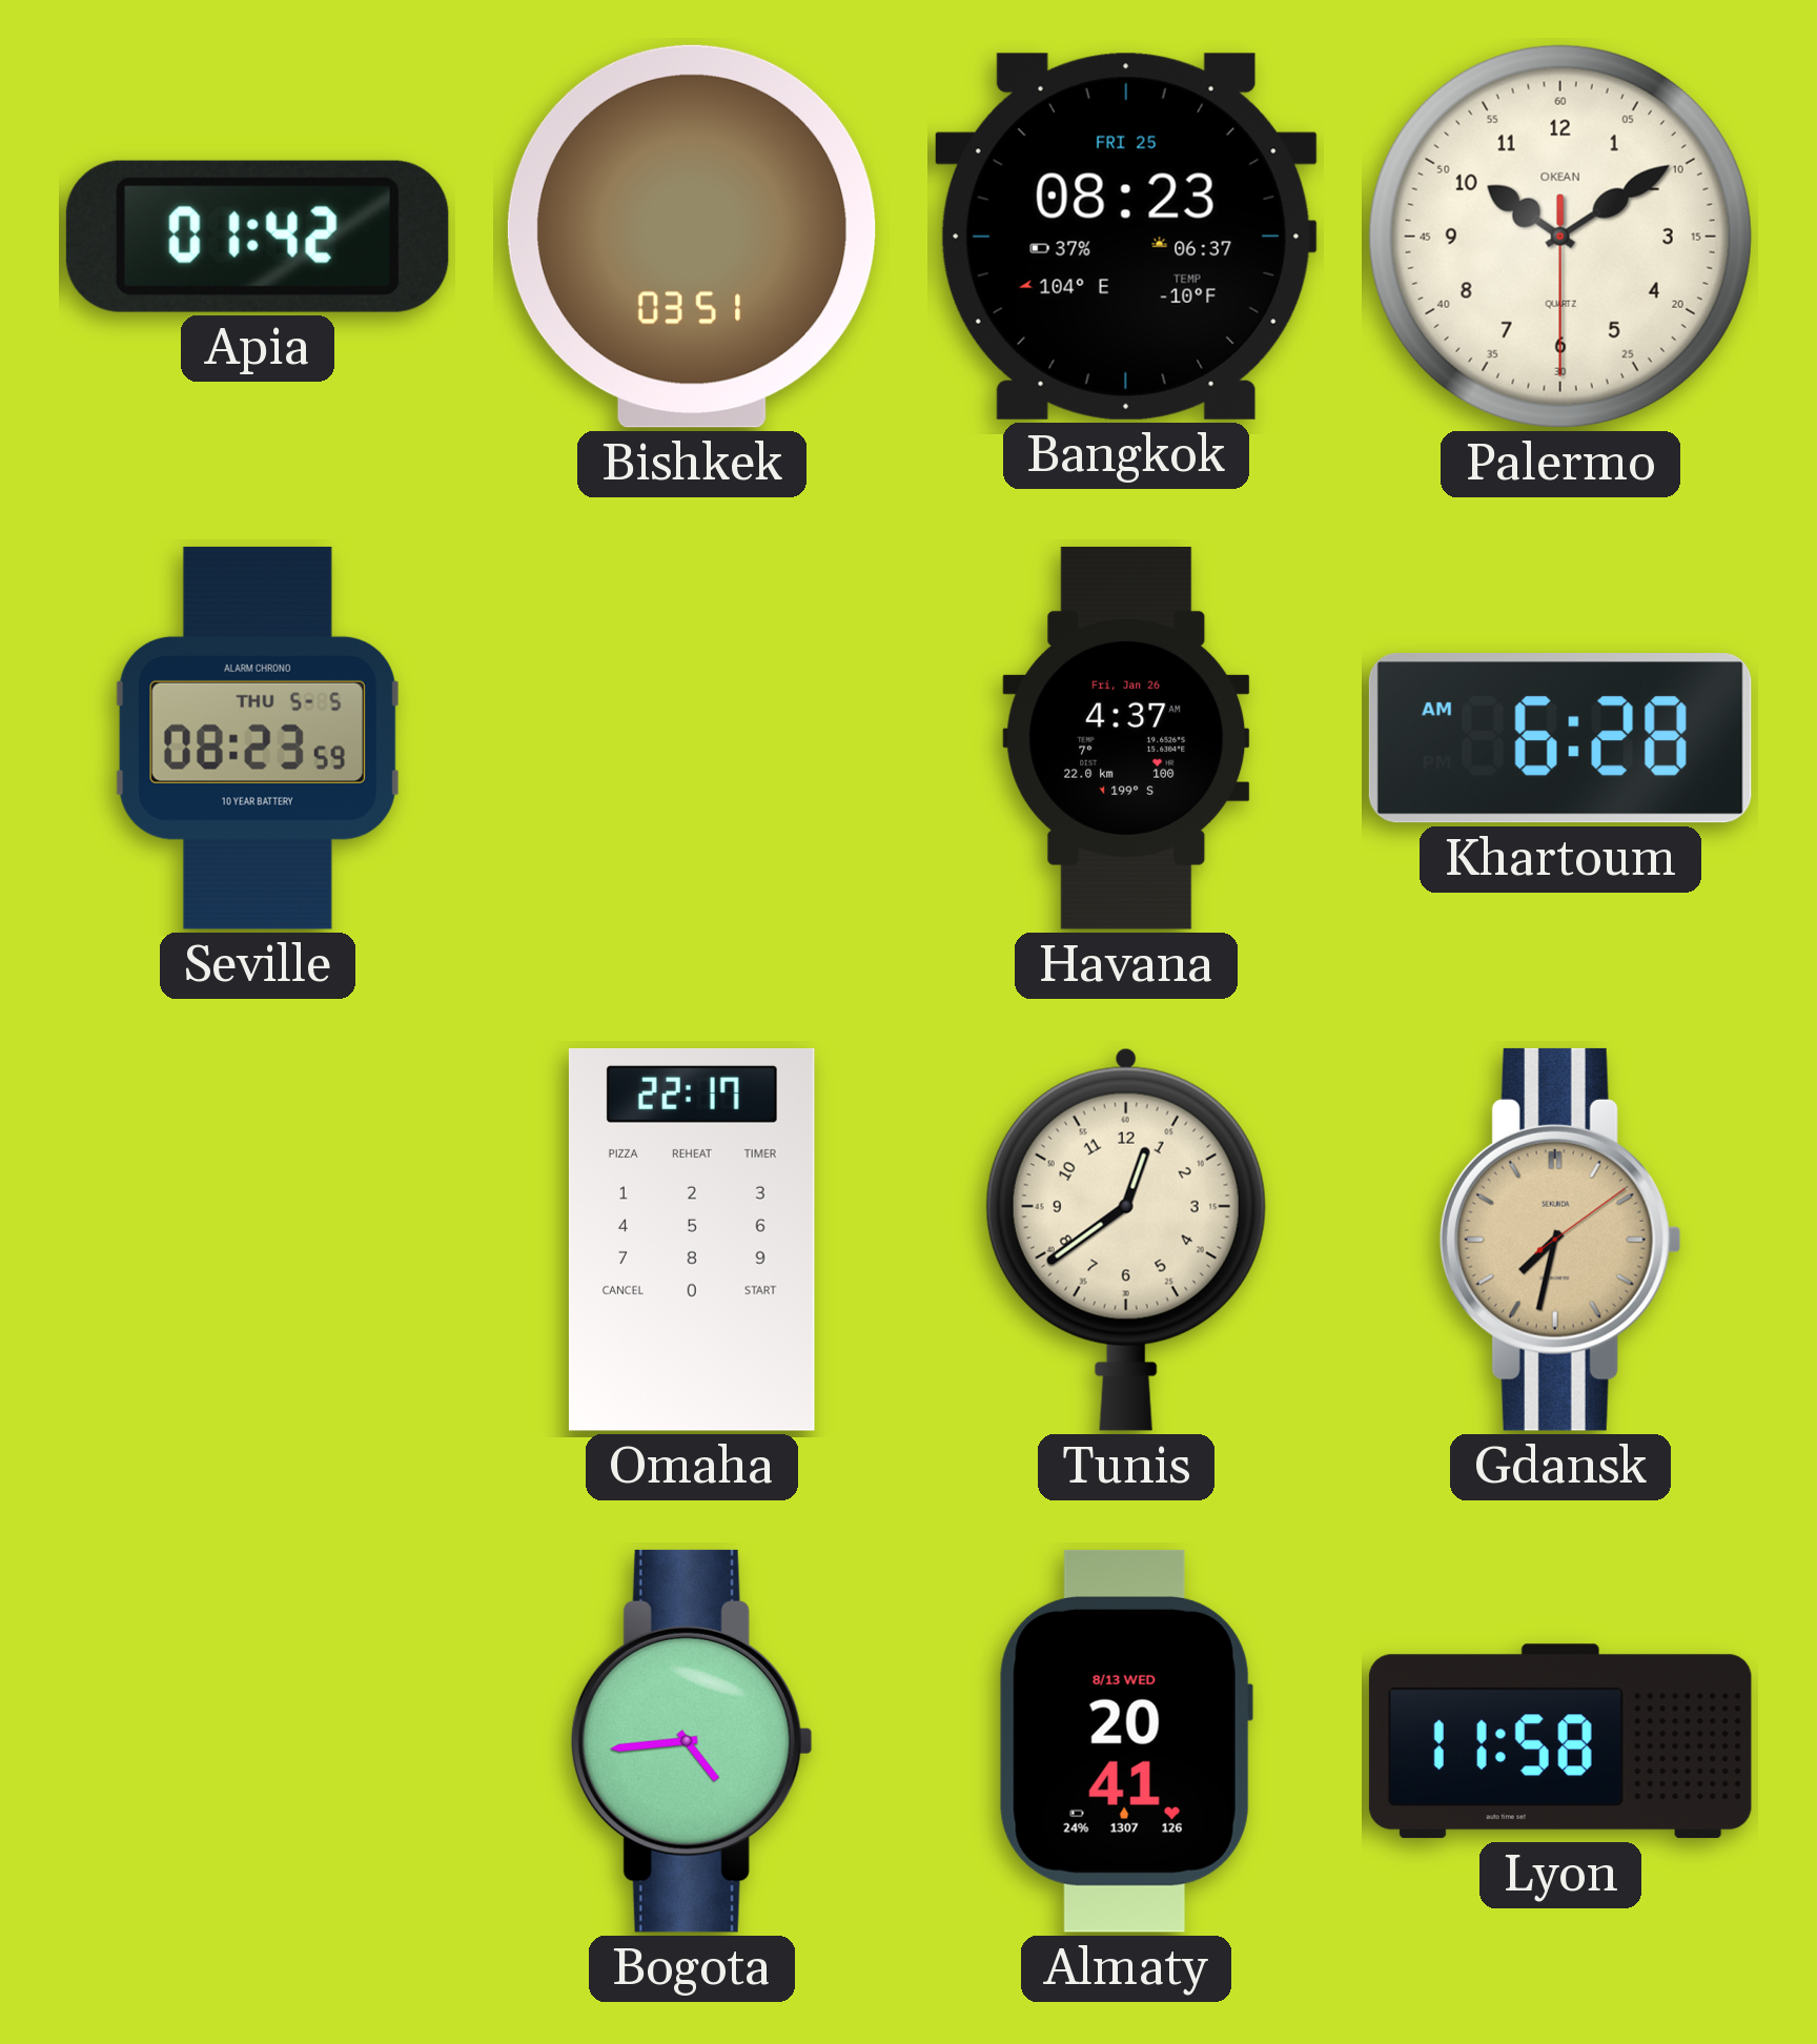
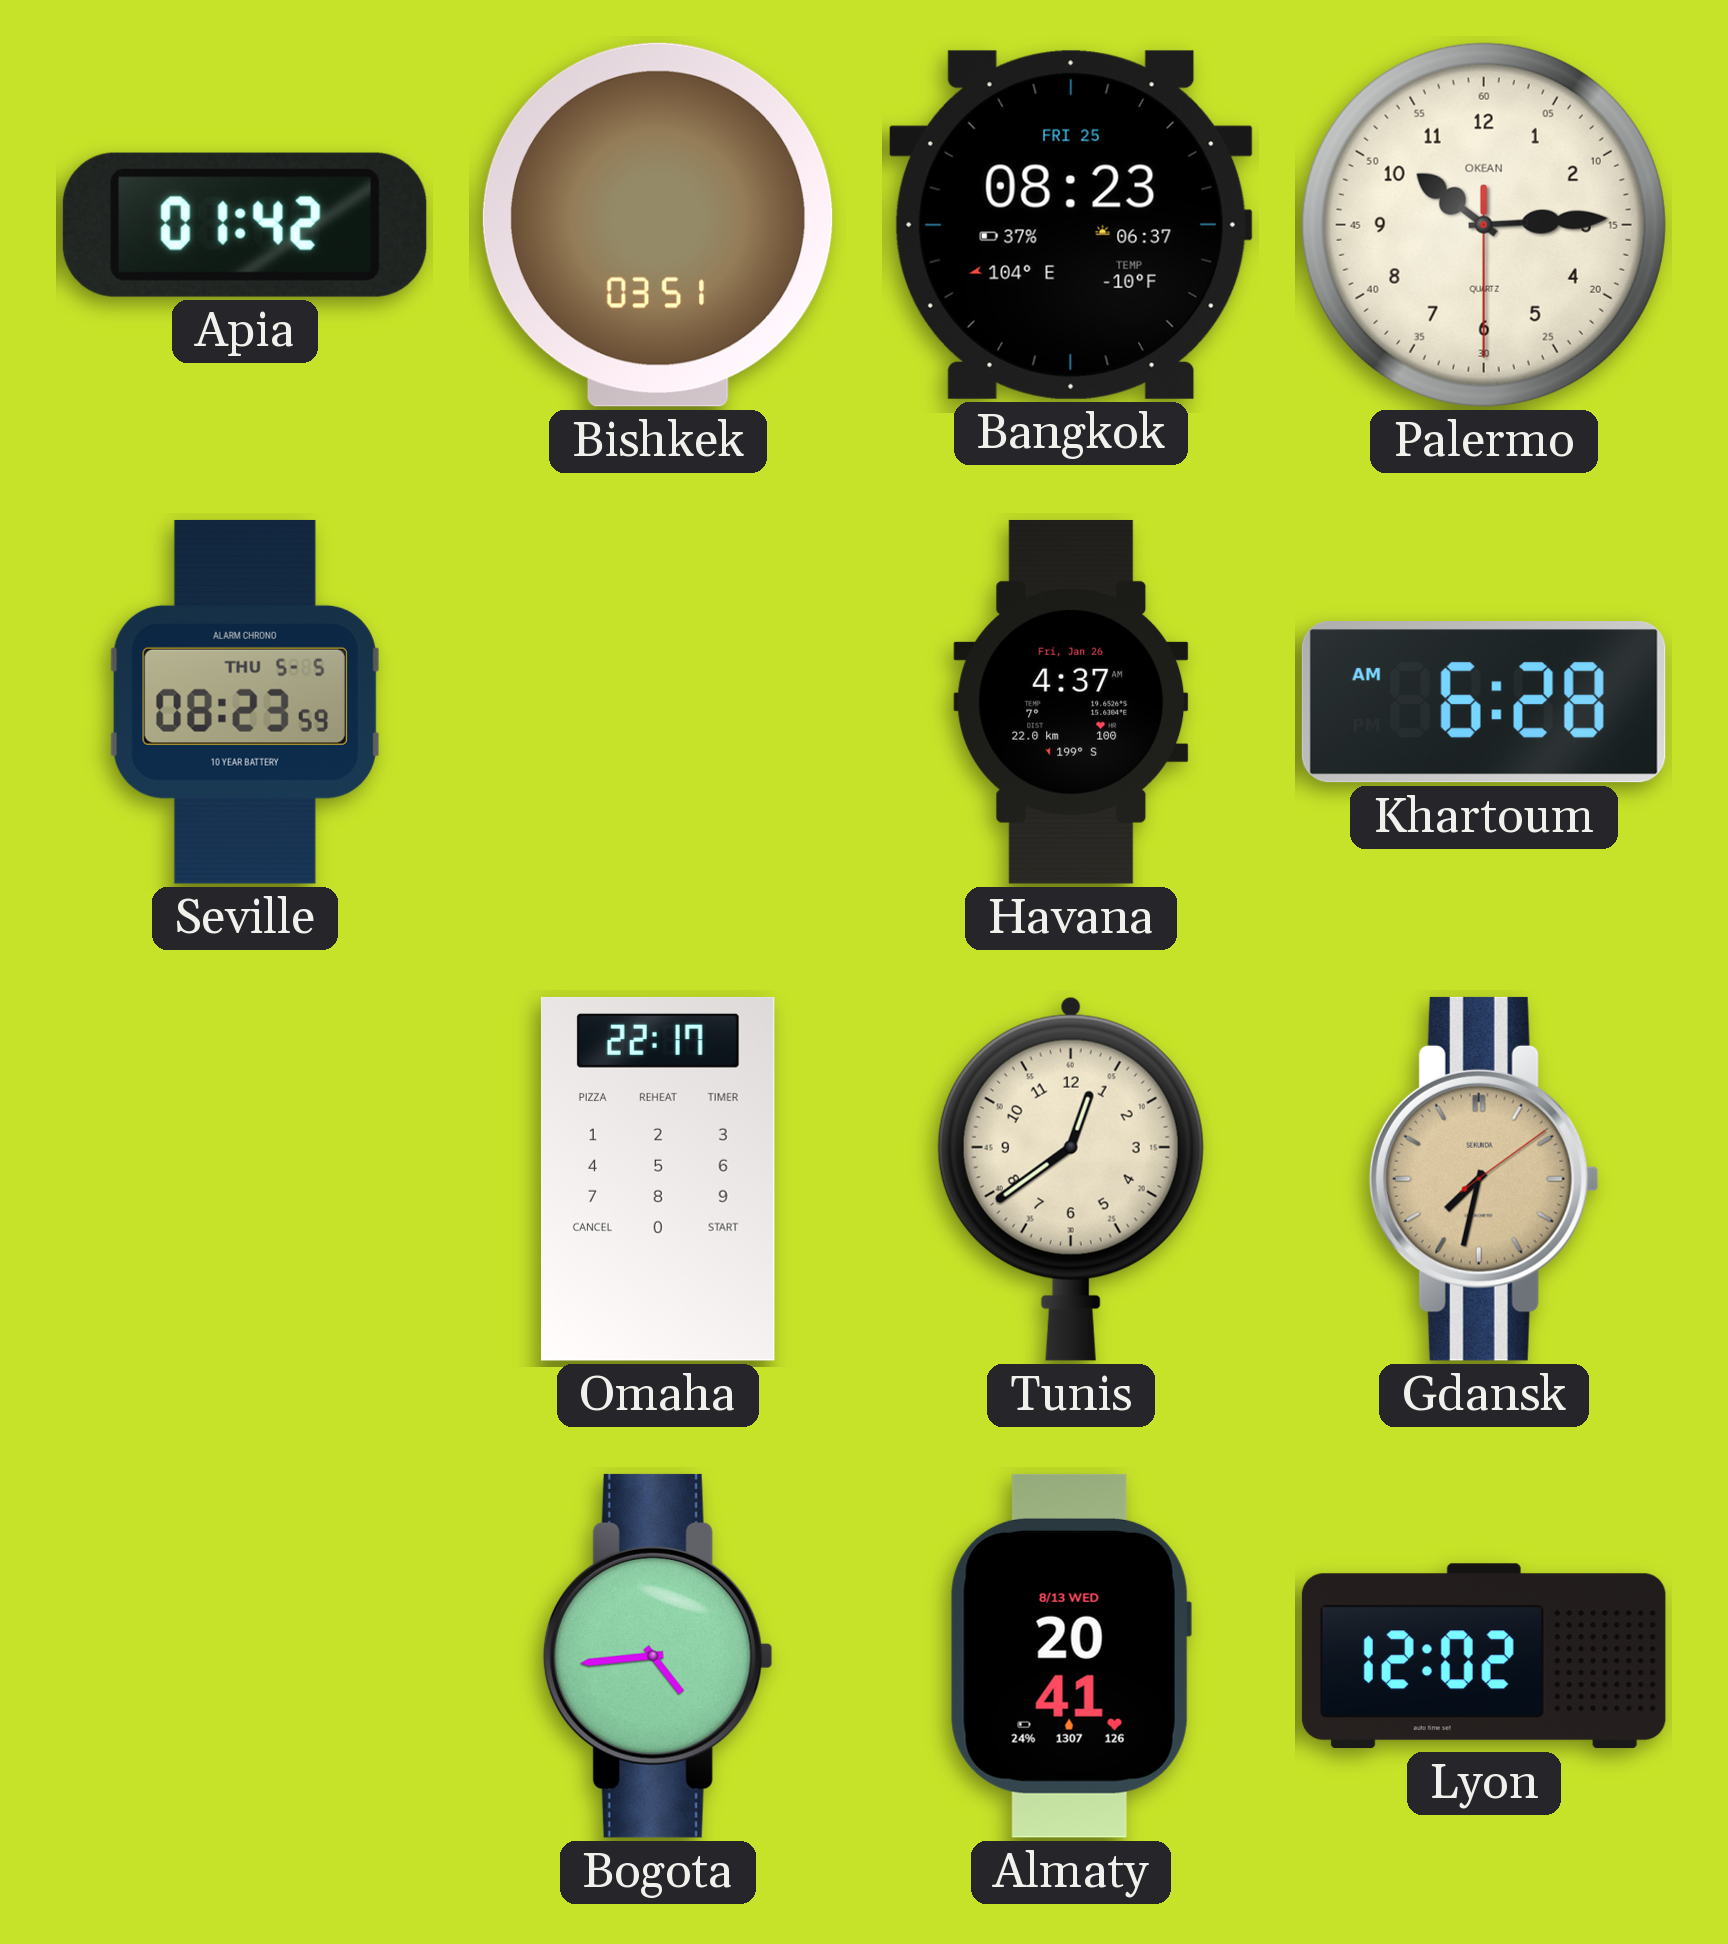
Palermo: 10:09 -> 10:14 (1484, 225)
Lyon: 11:58 -> 12:02 (1484, 1656)
